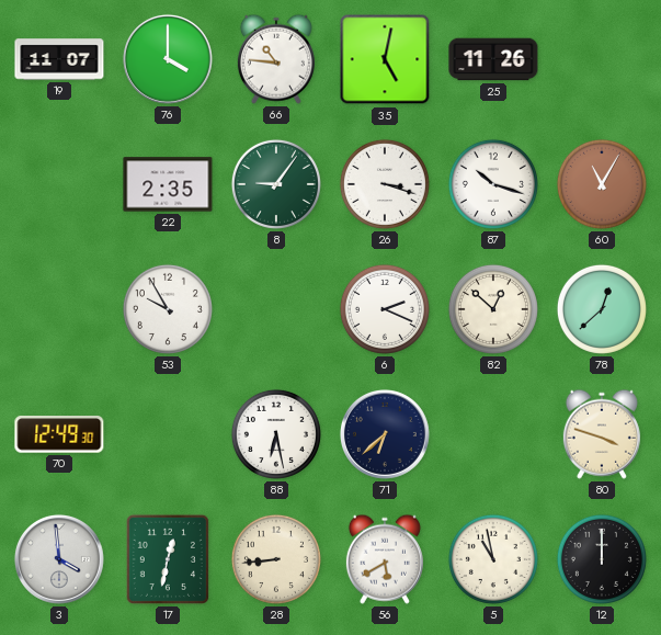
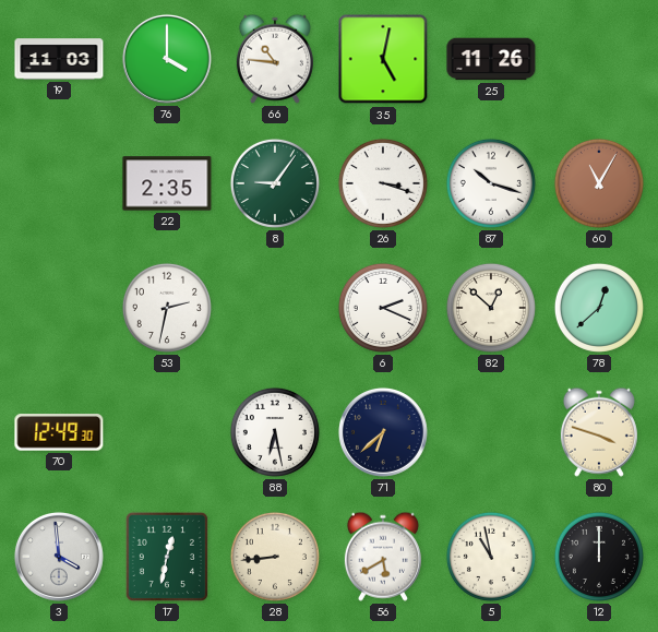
19: 11:07 -> 11:03 (59, 59)
53: 9:55 -> 2:32 (167, 308)
